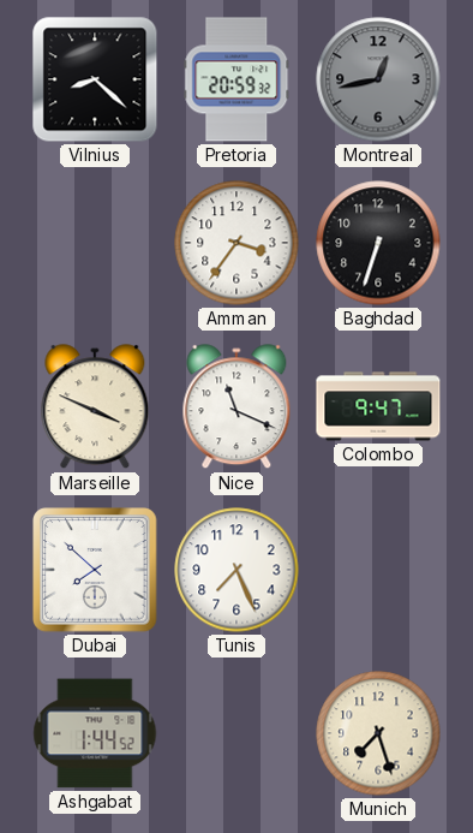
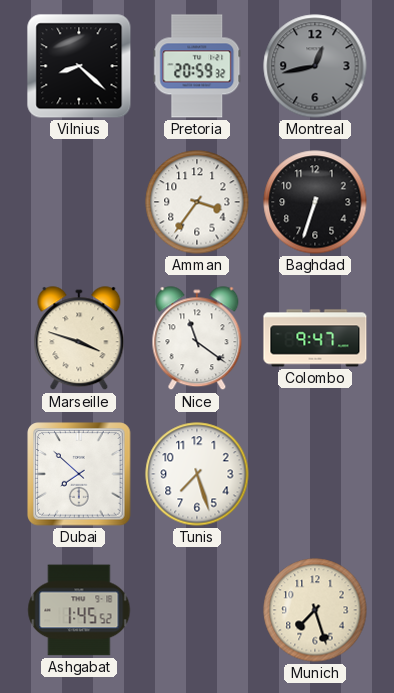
Marseille: 3:49 -> 3:48 (79, 339)
Nice: 11:19 -> 11:21 (197, 339)
Tunis: 7:26 -> 7:27 (197, 474)
Ashgabat: 1:44 -> 1:45 (79, 610)
